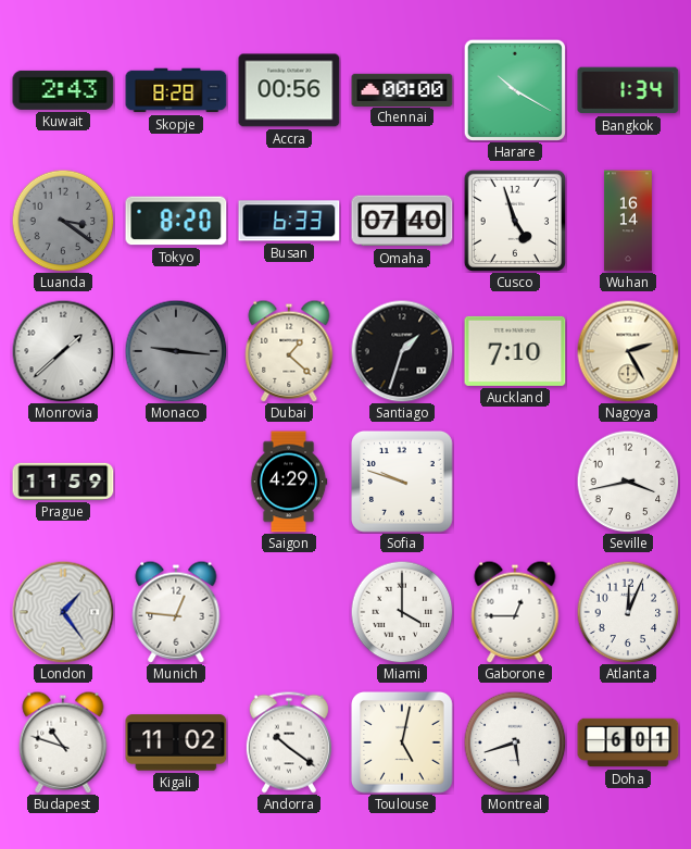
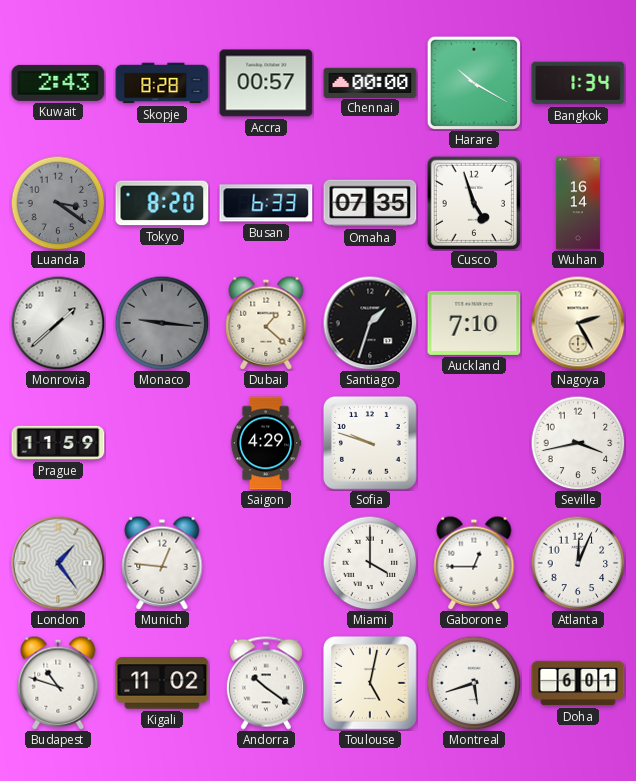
Accra: 00:56 -> 00:57 (266, 83)
Omaha: 07:40 -> 07:35 (370, 203)
